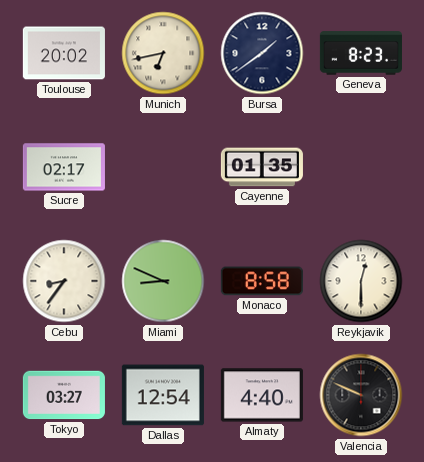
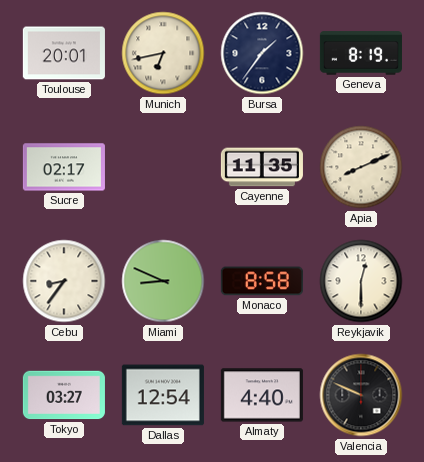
Toulouse: 20:02 -> 20:01 (64, 53)
Bursa: 1:39 -> 1:36 (262, 53)
Geneva: 8:23 -> 8:19 (361, 53)
Cayenne: 01:35 -> 11:35 (262, 167)
Apia: none -> 8:11 (361, 167)
